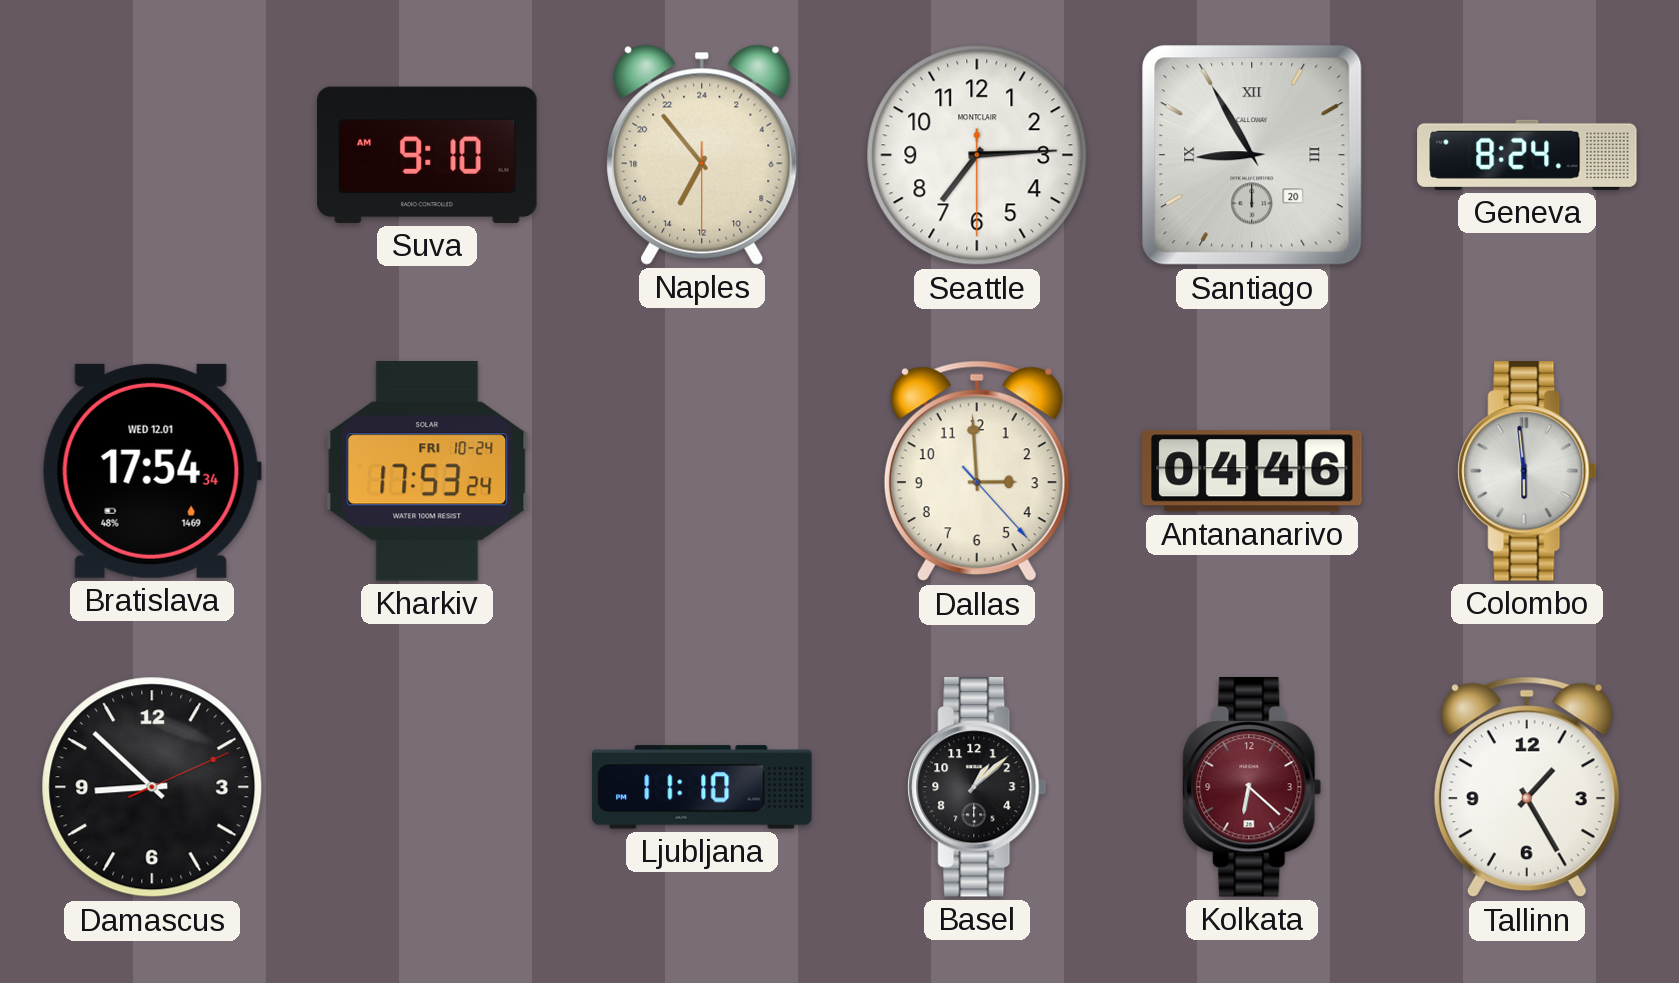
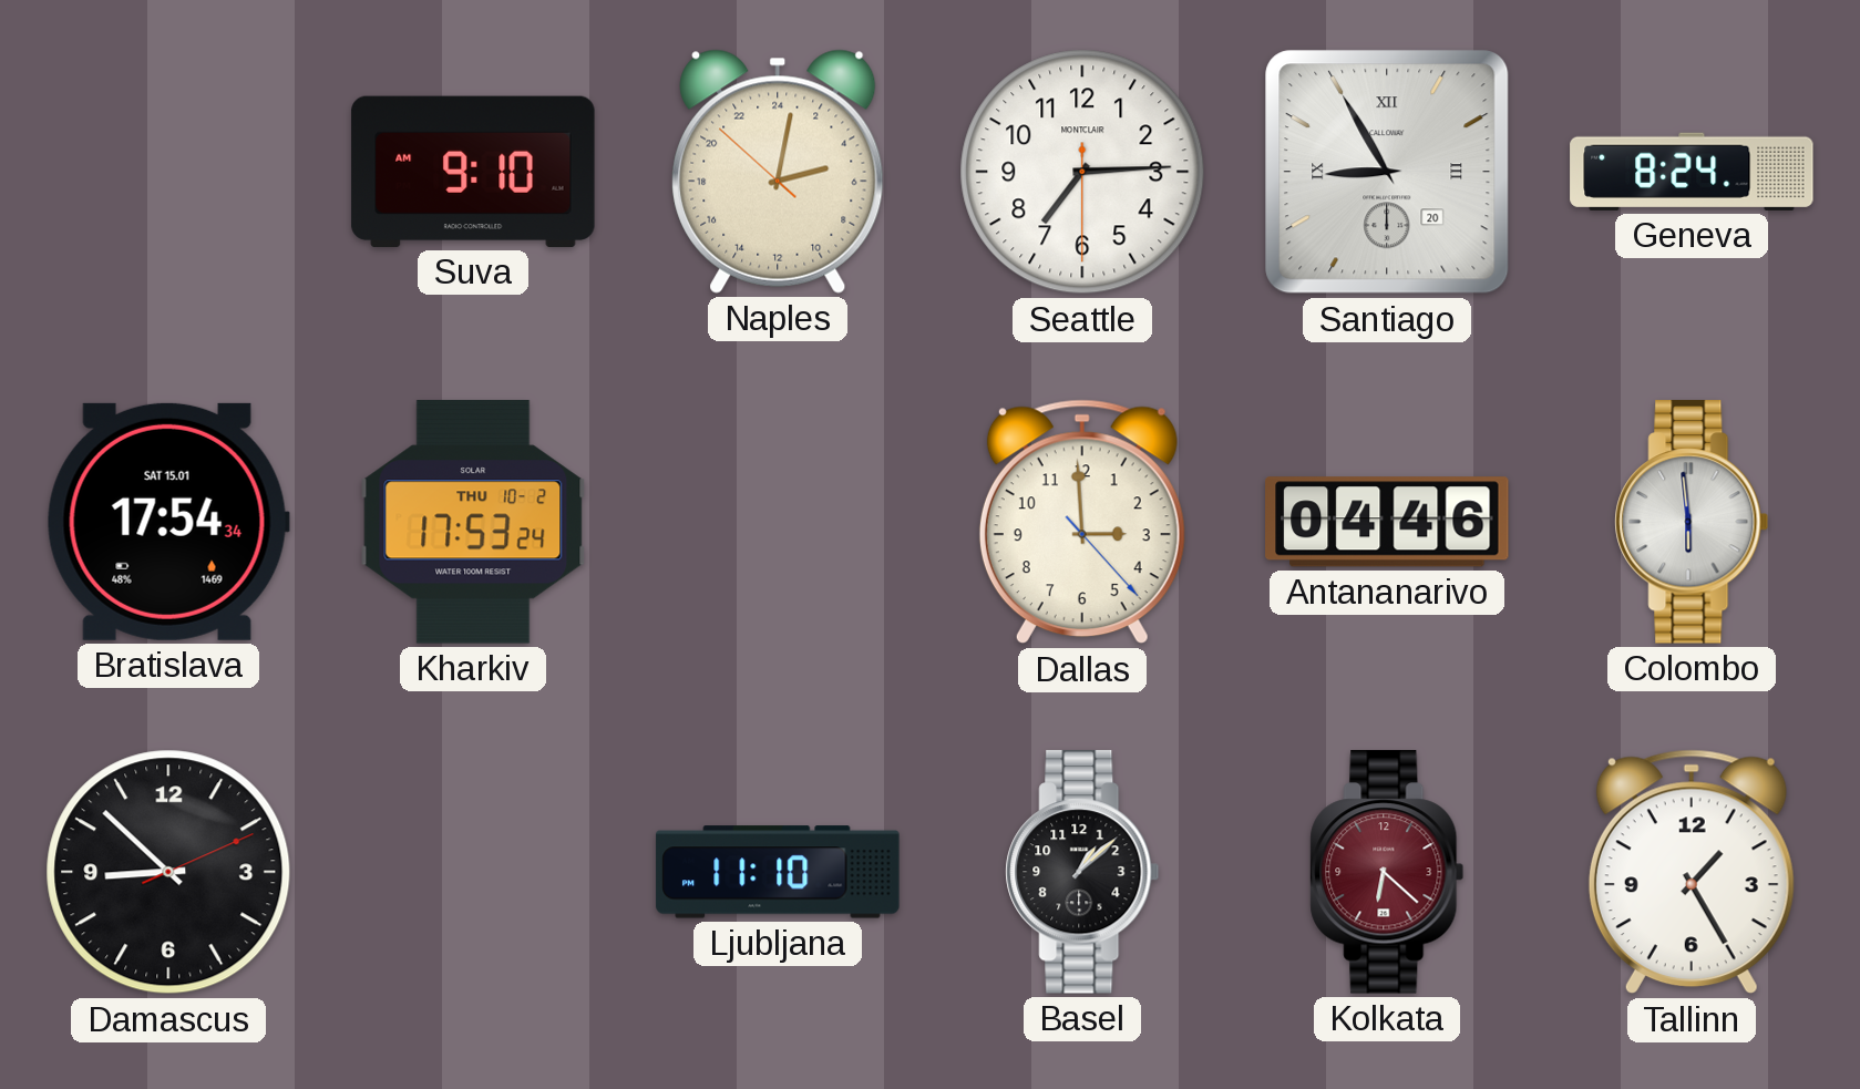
Naples: 13:53 -> 5:01 (778, 172)
Bratislava date: WED 12.01 -> SAT 15.01 (168, 522)
Kharkiv date: FRI 10-24 -> THU 10-2 (473, 522)
